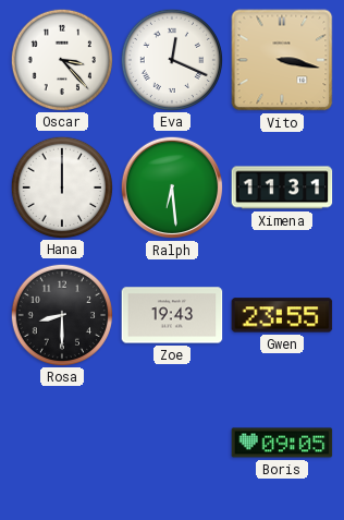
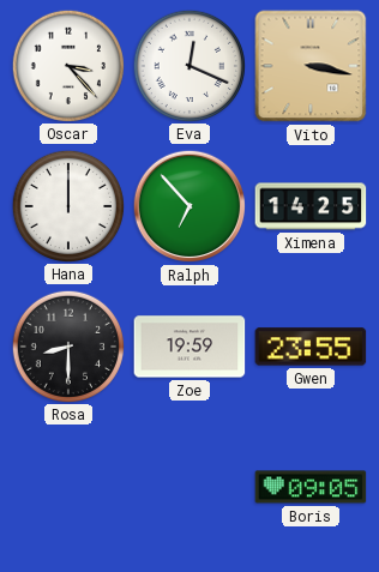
Ralph: 6:29 -> 6:53 (189, 206)
Ximena: 11:31 -> 14:25 (311, 206)
Zoe: 19:43 -> 19:59 (189, 347)
